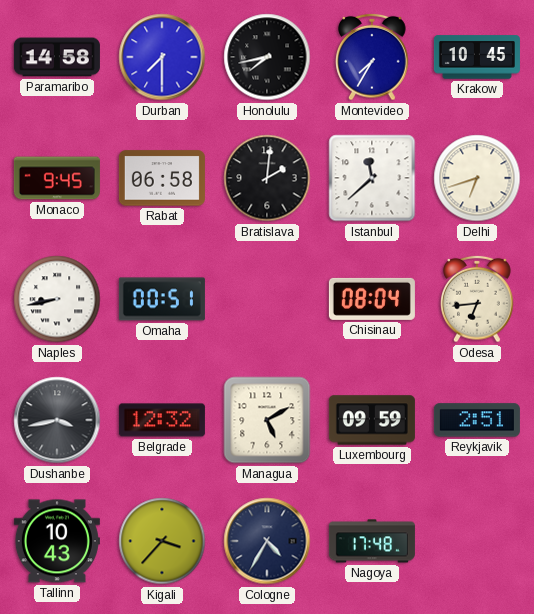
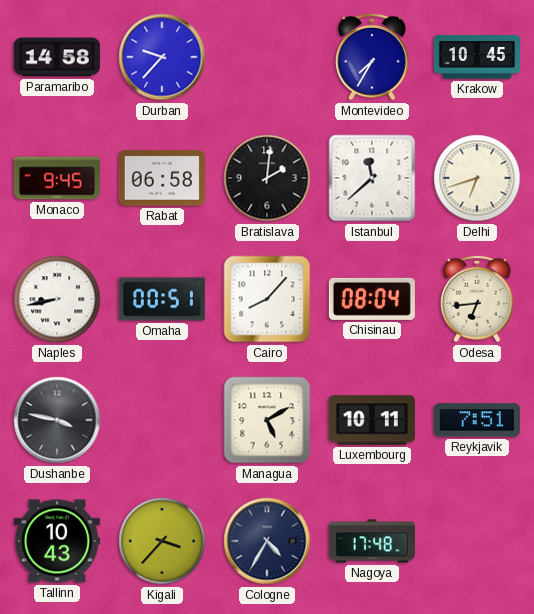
Durban: 7:30 -> 9:37 (162, 57)
Honolulu: 7:43 -> none (267, 57)
Cairo: none -> 8:07 (267, 299)
Dushanbe: 3:43 -> 3:47 (57, 420)
Belgrade: 12:32 -> none (162, 420)
Luxembourg: 09:59 -> 10:11 (372, 420)
Reykjavik: 2:51 -> 7:51 (477, 420)
